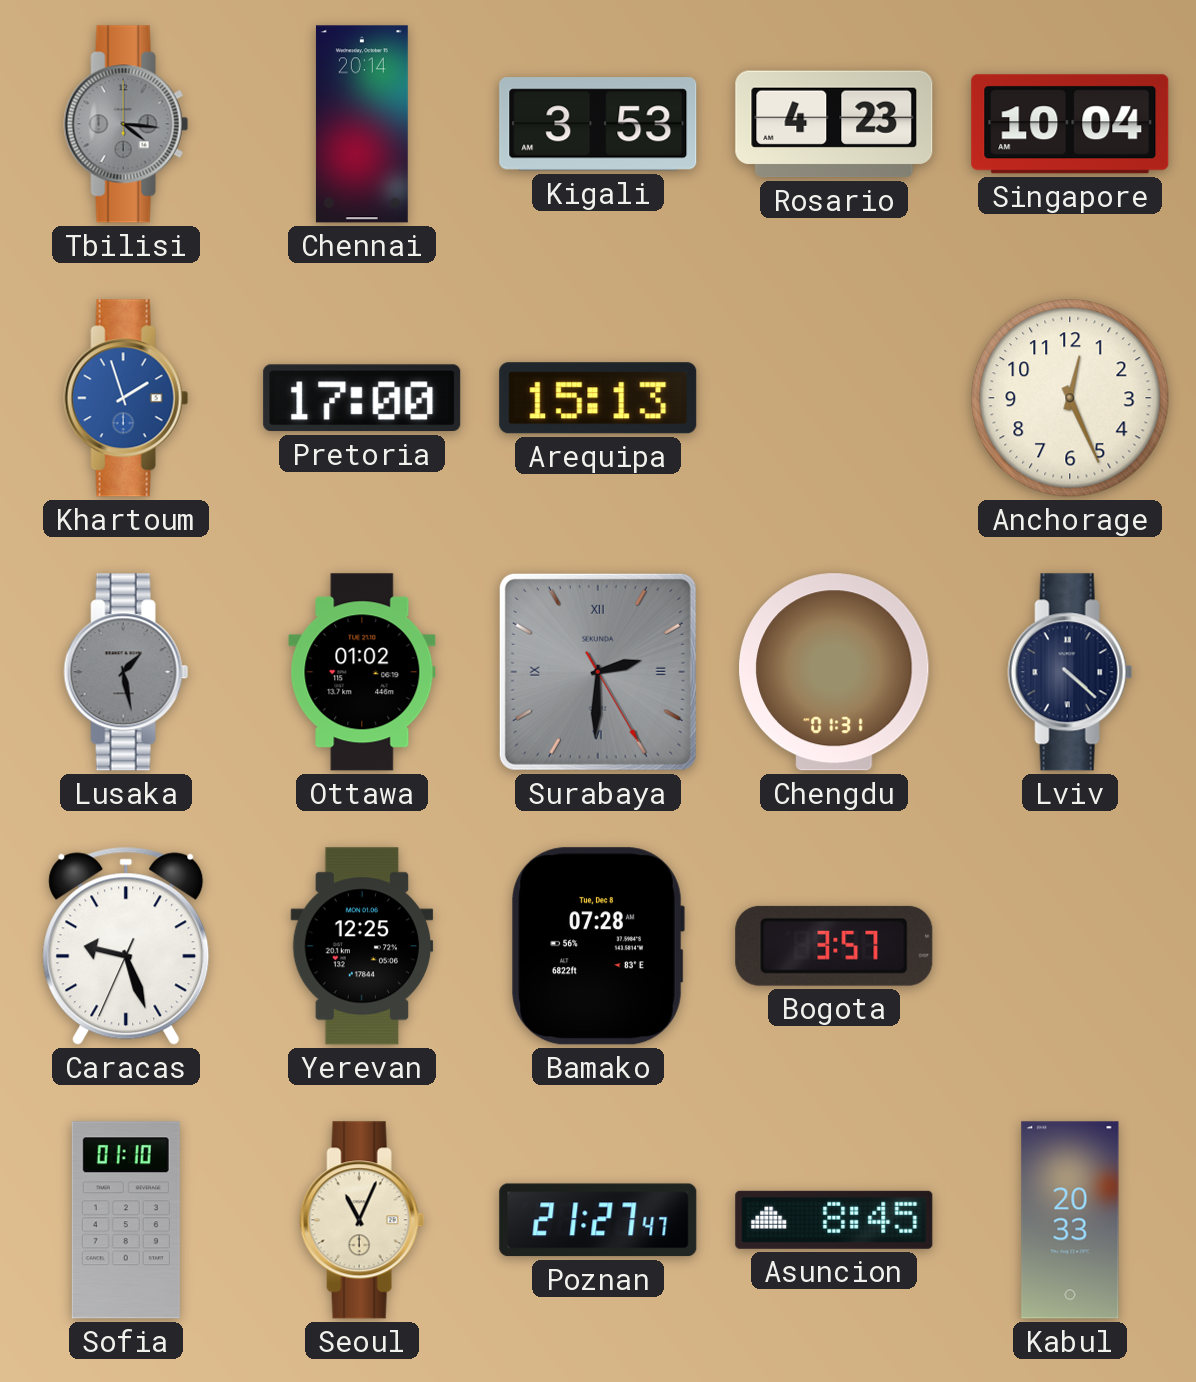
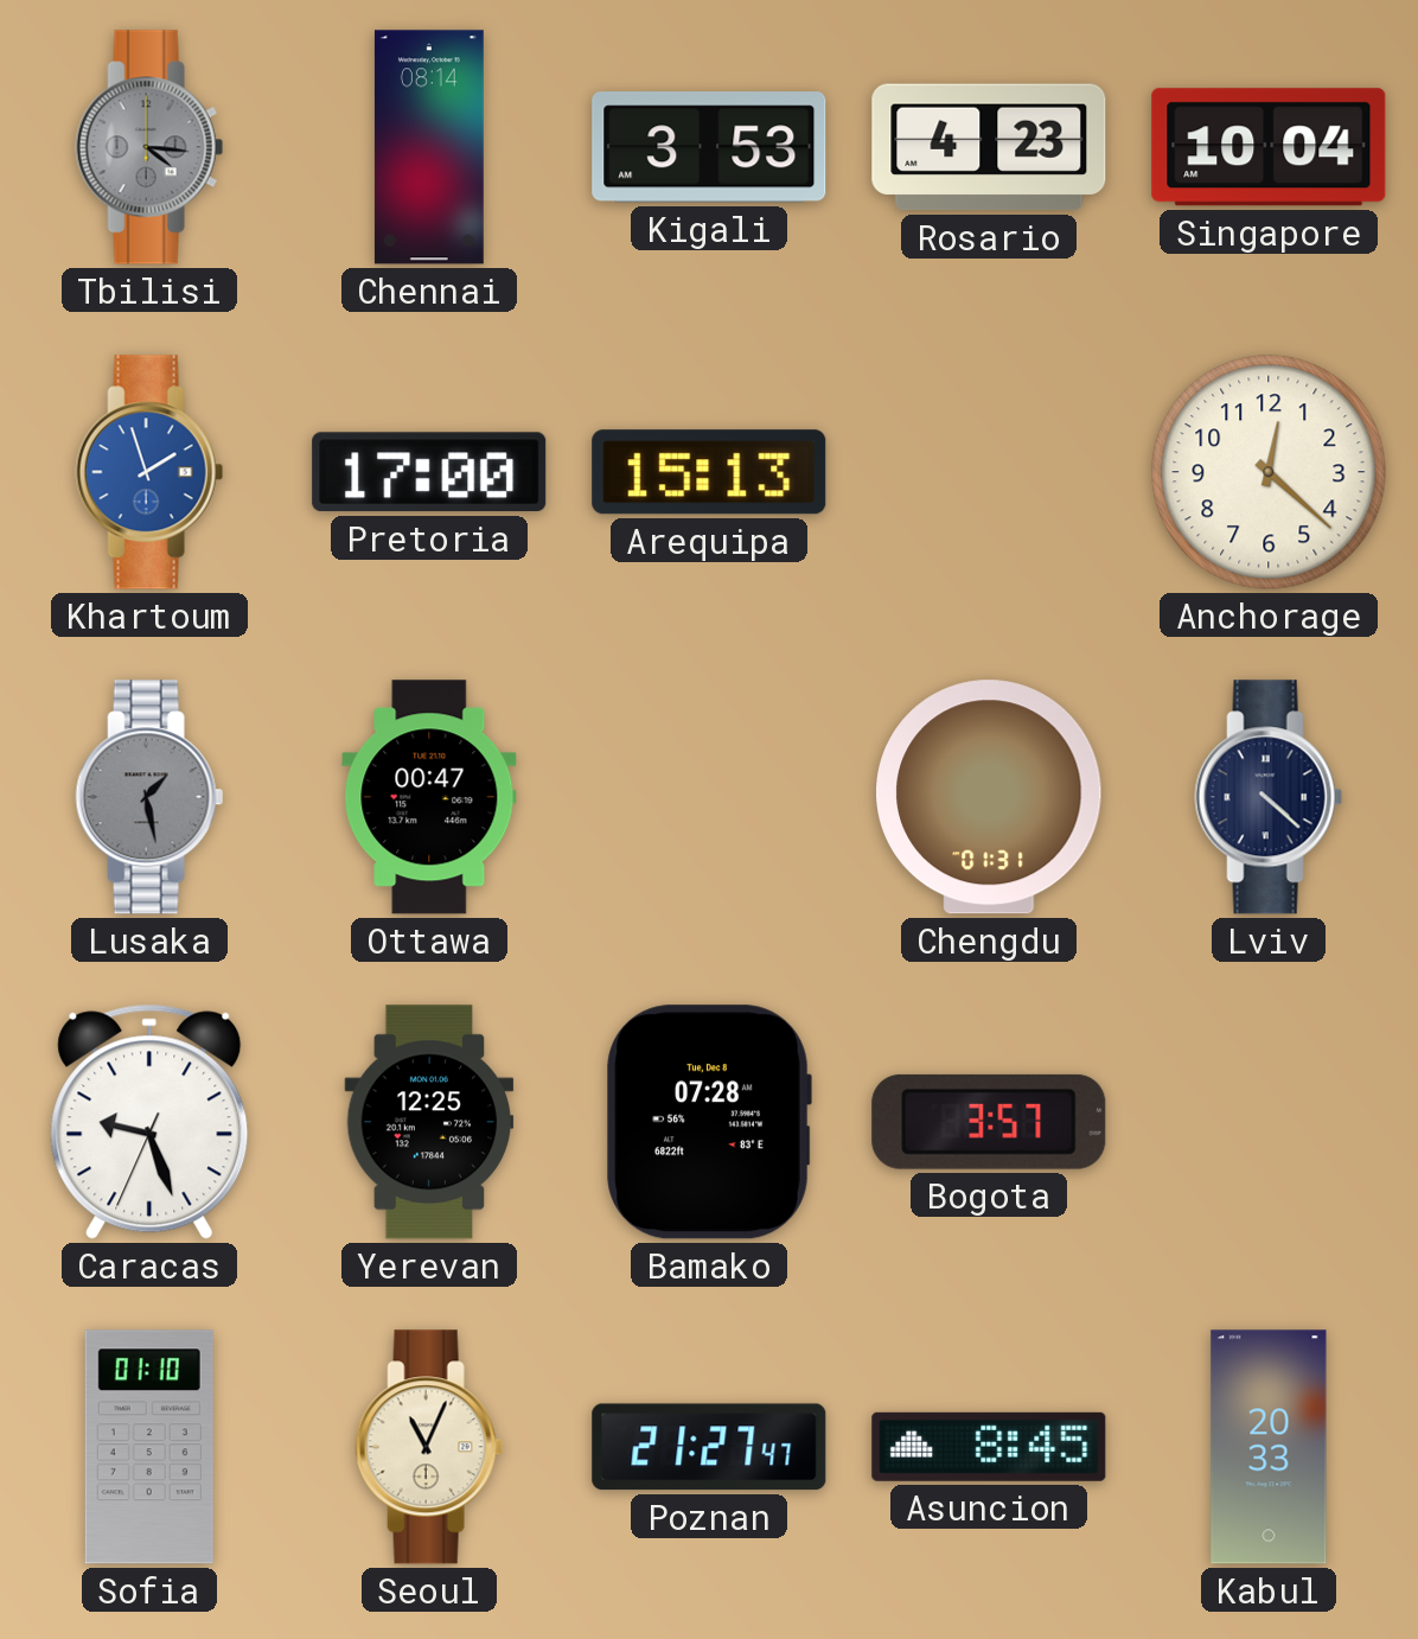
Chennai: 20:14 -> 08:14 (429, 147)
Anchorage: 12:26 -> 12:22 (1269, 472)
Ottawa: 01:02 -> 00:47 (429, 797)
Surabaya: 2:30 -> none (598, 672)
